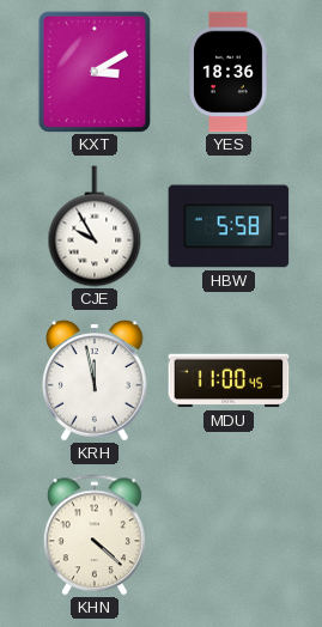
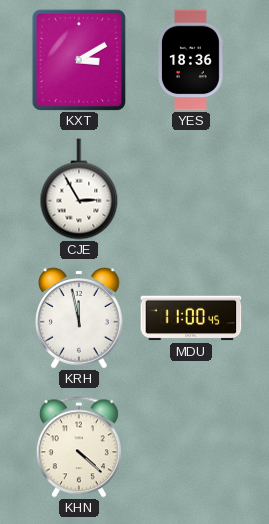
CJE: 9:55 -> 2:55 (79, 189)
HBW: 5:58 -> none (229, 226)
